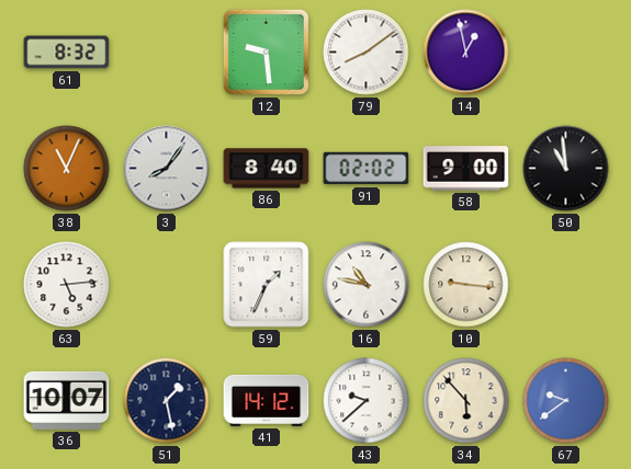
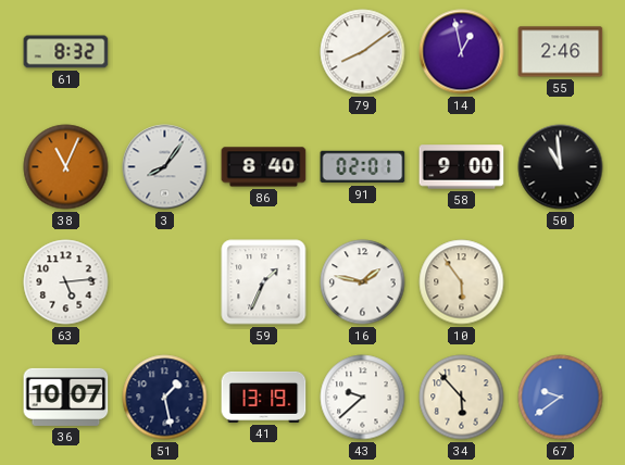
12: 9:29 -> none (266, 52)
55: none -> 2:46 (561, 52)
91: 02:02 -> 02:01 (363, 167)
16: 10:47 -> 1:47 (363, 282)
10: 9:16 -> 5:54 (462, 282)
41: 14:12 -> 13:19 (264, 397)
